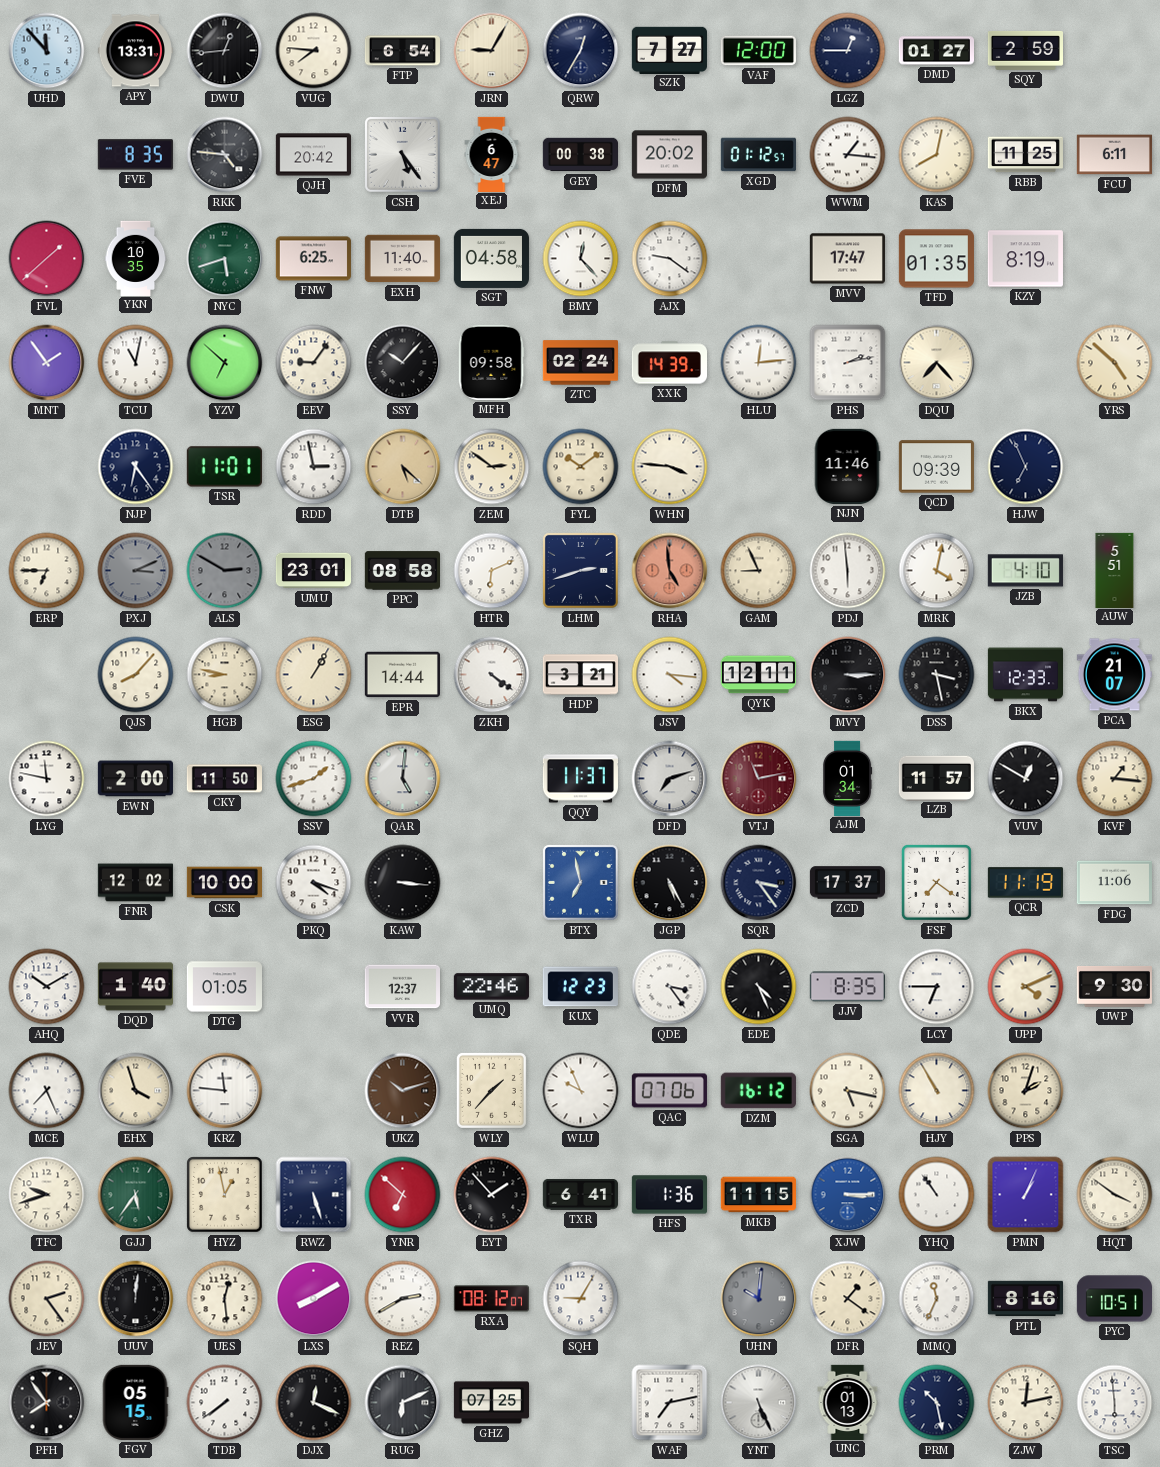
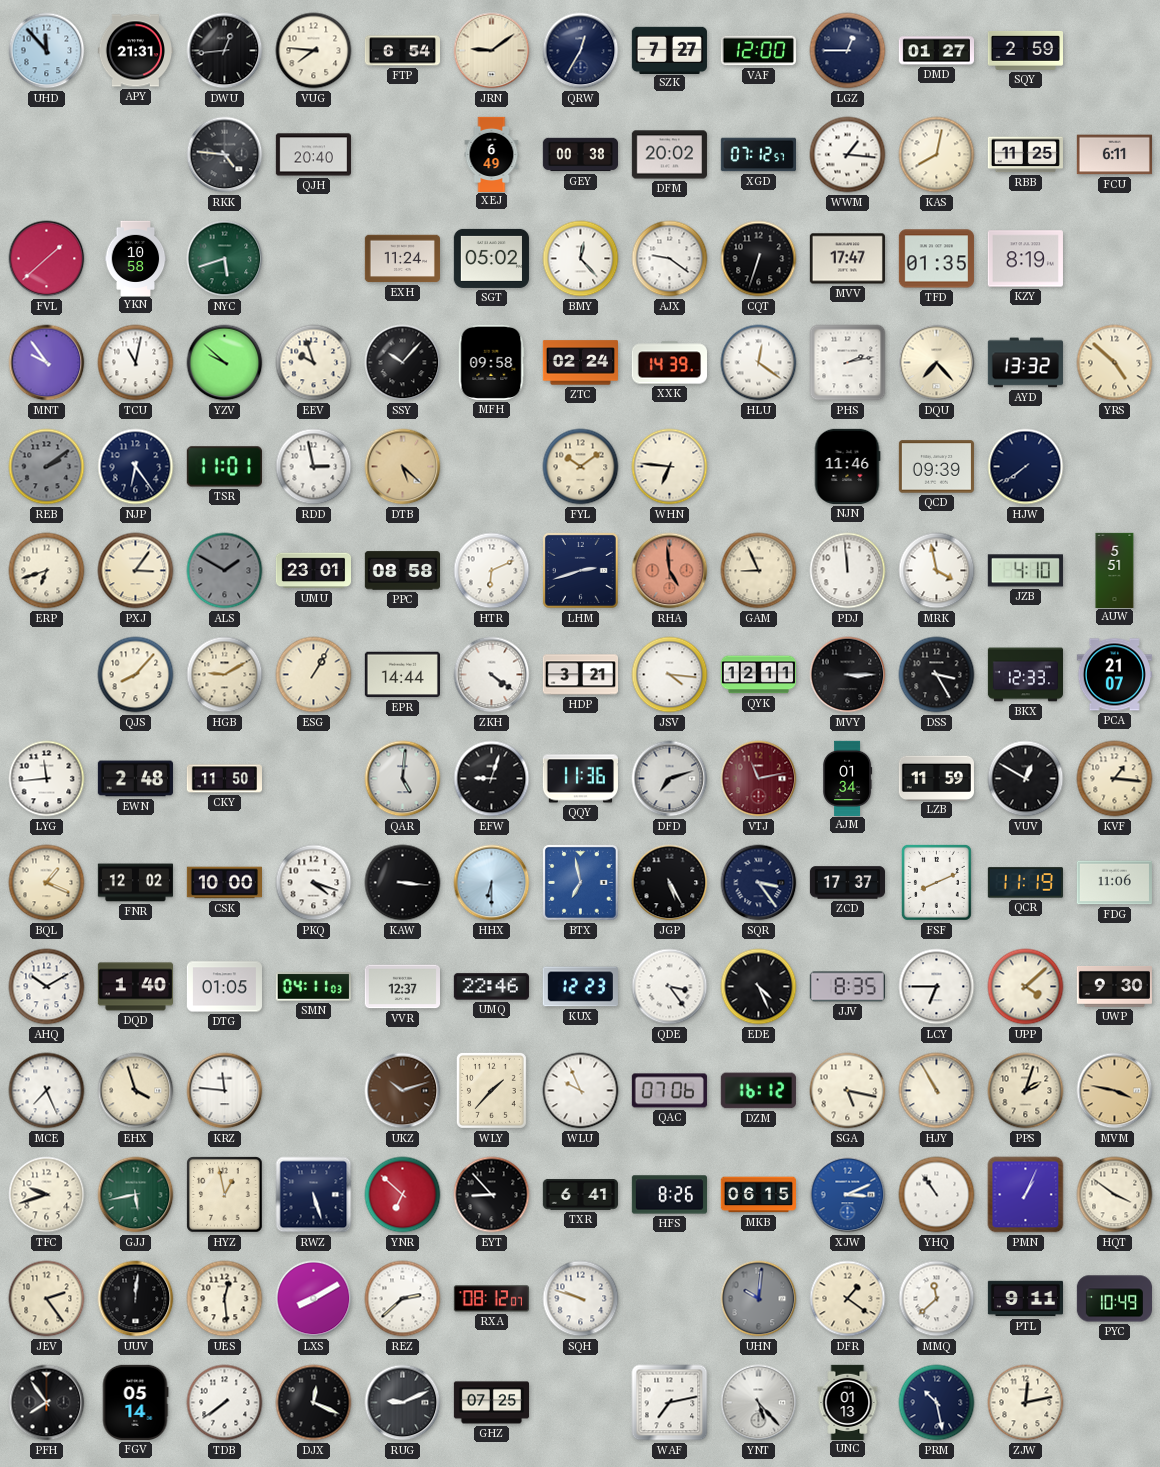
APY: 13:31 -> 21:31 (135, 51)
JRN: 9:05 -> 9:09 (492, 51)
FVE: 8:35 -> none (135, 155)
QJH: 20:42 -> 20:40 (313, 155)
CSH: 5:24 -> none (402, 154)
XEJ: 6:47 -> 6:49 (492, 154)
XGD: 01:12 -> 07:12 (758, 155)
YKN: 10:35 -> 10:58 (136, 258)
FNW: 6:25 -> none (313, 259)
EXH: 11:40 -> 11:24 (402, 259)
SGT: 04:58 -> 05:02 (491, 258)
CQT: none -> 6:33 (759, 259)
MNT: 1:54 -> 9:54 (47, 363)
YZV: 6:52 -> 9:52 (225, 363)
EEV: 9:06 -> 9:57 (314, 363)
HLU: 12:14 -> 12:21 (759, 363)
AYD: none -> 13:32 (1025, 363)
REB: none -> 2:09 (47, 467)
ZEM: 2:51 -> none (492, 467)
WHN: 3:46 -> 6:46 (670, 467)
HJW: 6:56 -> 7:39 (1026, 467)
ERP: 6:45 -> 6:42 (47, 571)
PXJ: 3:11 -> 3:06 (136, 571)
PXJ dial: grey -> cream (136, 571)
ALS: 2:50 -> 1:50 (225, 571)
PDJ: 5:59 -> 11:59 (848, 571)
MRK: 4:02 -> 3:58 (937, 571)
HGB: 8:47 -> 9:10 (225, 675)
DSS: 3:28 -> 3:25 (937, 675)
LYG: 11:47 -> 11:44 (47, 779)
EWN: 2:00 -> 2:48 (135, 779)
SSV: 1:42 -> none (314, 779)
EFW: none -> 9:03 (492, 779)
QQY: 11:37 -> 11:36 (580, 779)
LZB: 11:57 -> 11:59 (936, 778)
BQL: none -> 1:19 (47, 883)
HHX: none -> 6:30 (492, 883)
FSF: 7:21 -> 8:11 (936, 882)
SMN: none -> 04:11 (313, 987)
UPP: 4:11 -> 4:08 (1026, 987)
MVM: none -> 3:47 (1115, 1091)
GJJ: 5:36 -> 5:43 (136, 1195)
EYT: 1:53 -> 8:53 (492, 1195)
HFS: 1:36 -> 8:26 (669, 1195)
MKB: 11:15 -> 06:15 (758, 1195)
XJW: 3:15 -> 3:11 (848, 1195)
REZ: 2:40 -> 2:38 (403, 1299)
SQH: 9:05 -> 9:48 (581, 1299)
MMQ: 11:34 -> 11:38 (937, 1299)
PTL: 8:16 -> 9:11 (1025, 1299)
PYC: 10:51 -> 10:49 (1114, 1299)
FGV: 05:15 -> 05:14 (135, 1402)
RUG: 6:11 -> 9:11 (403, 1403)
YNT: 5:26 -> 5:23 (759, 1403)
TSC: 5:59 -> none (1115, 1403)
